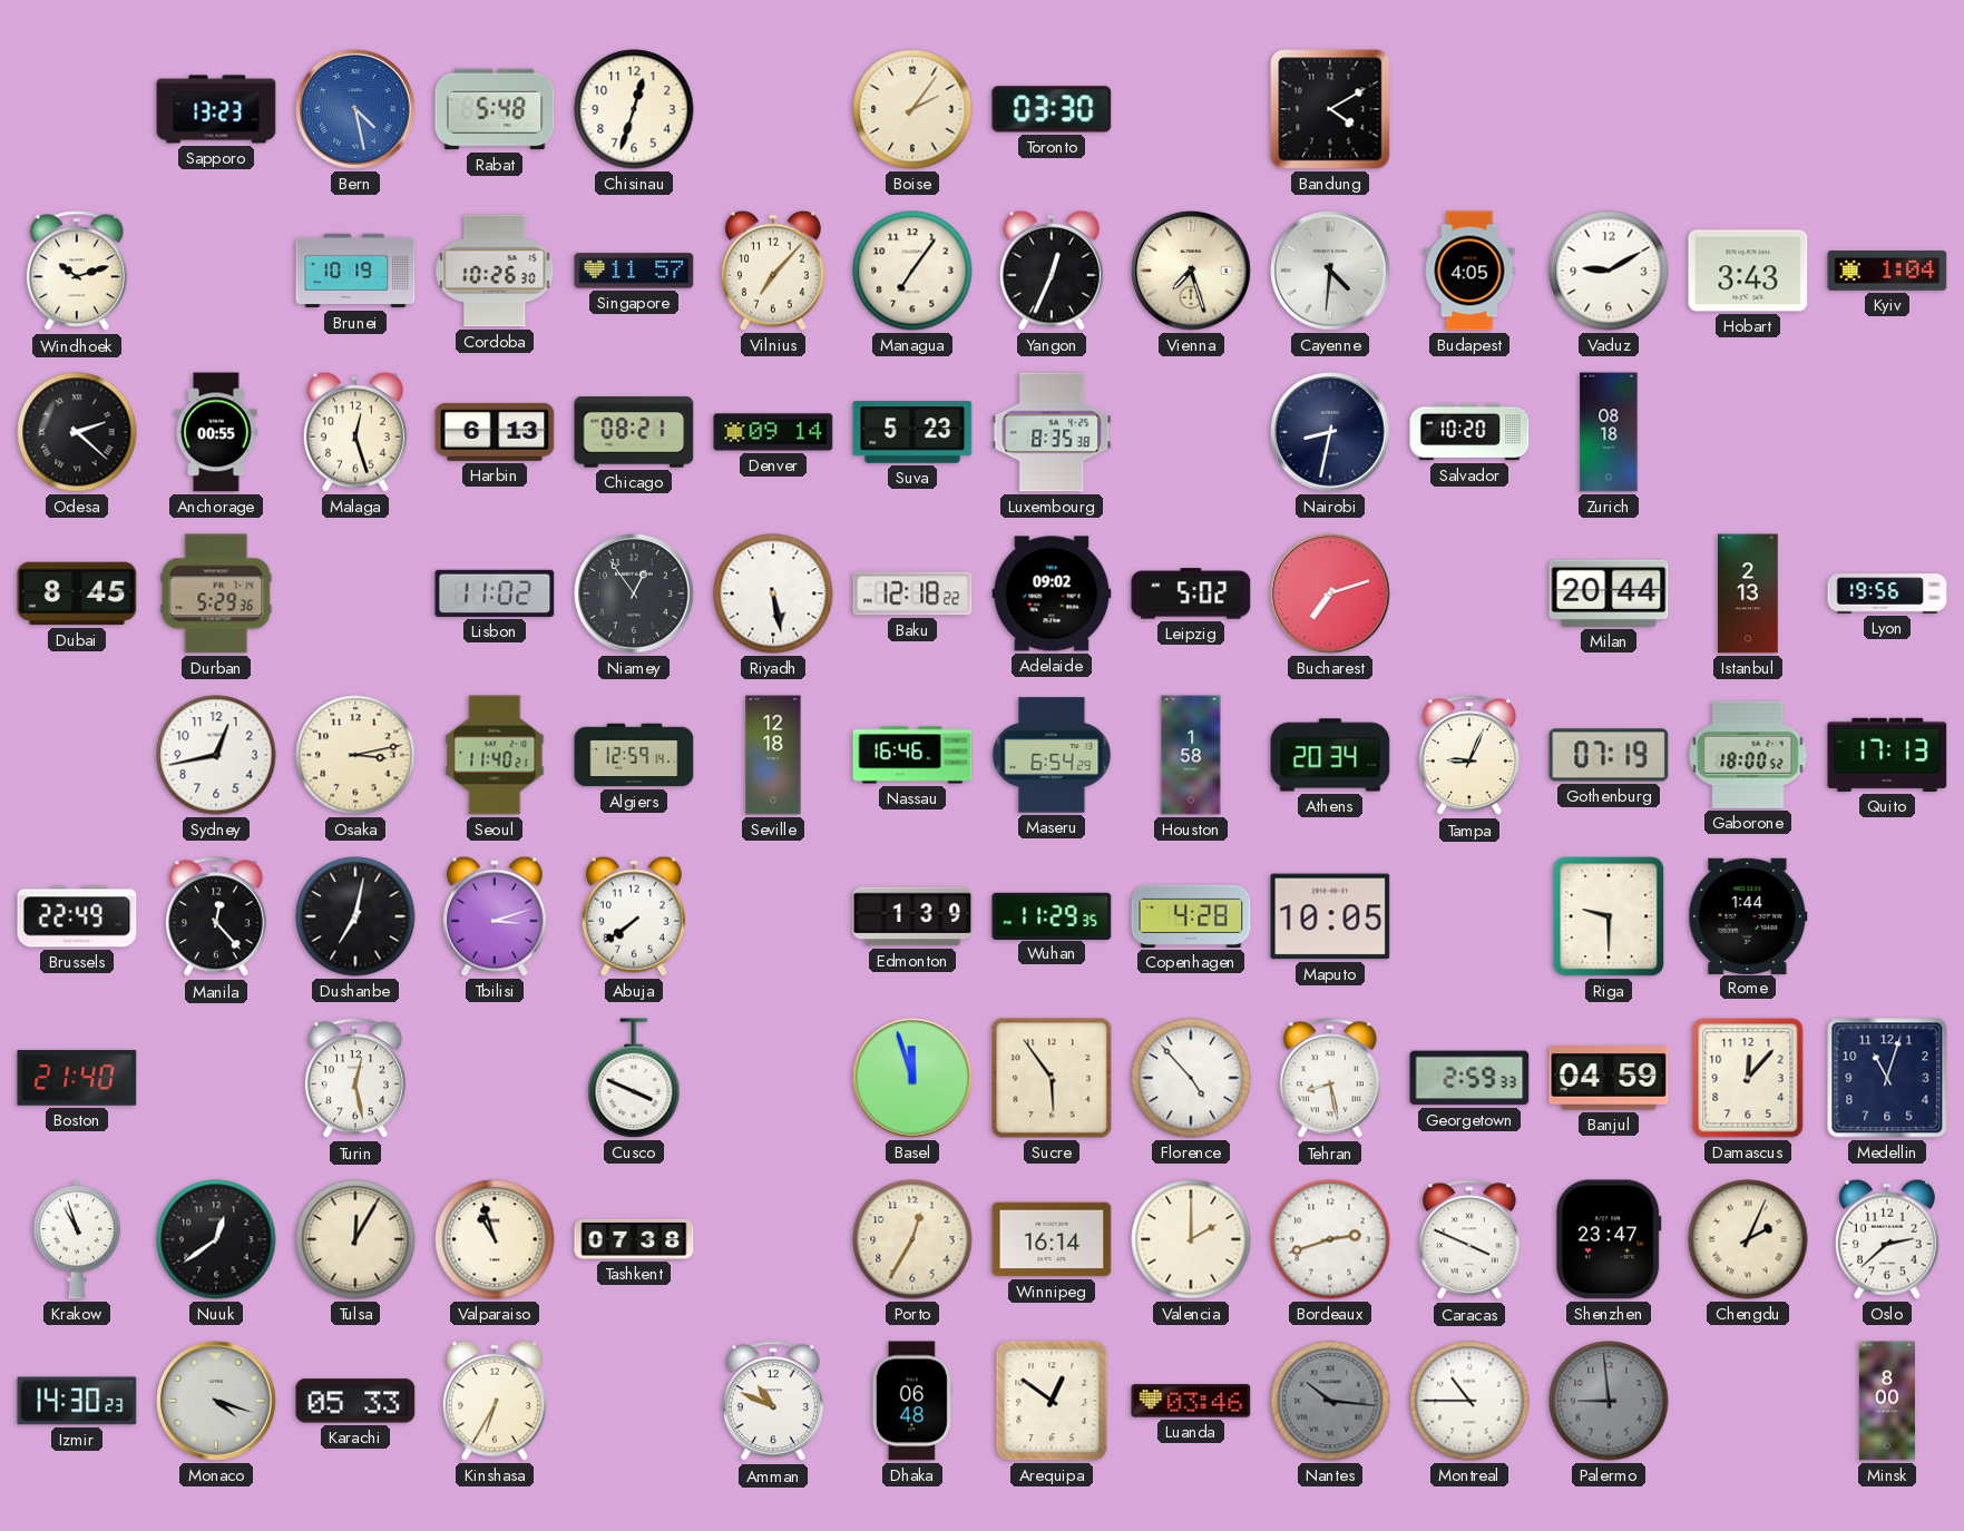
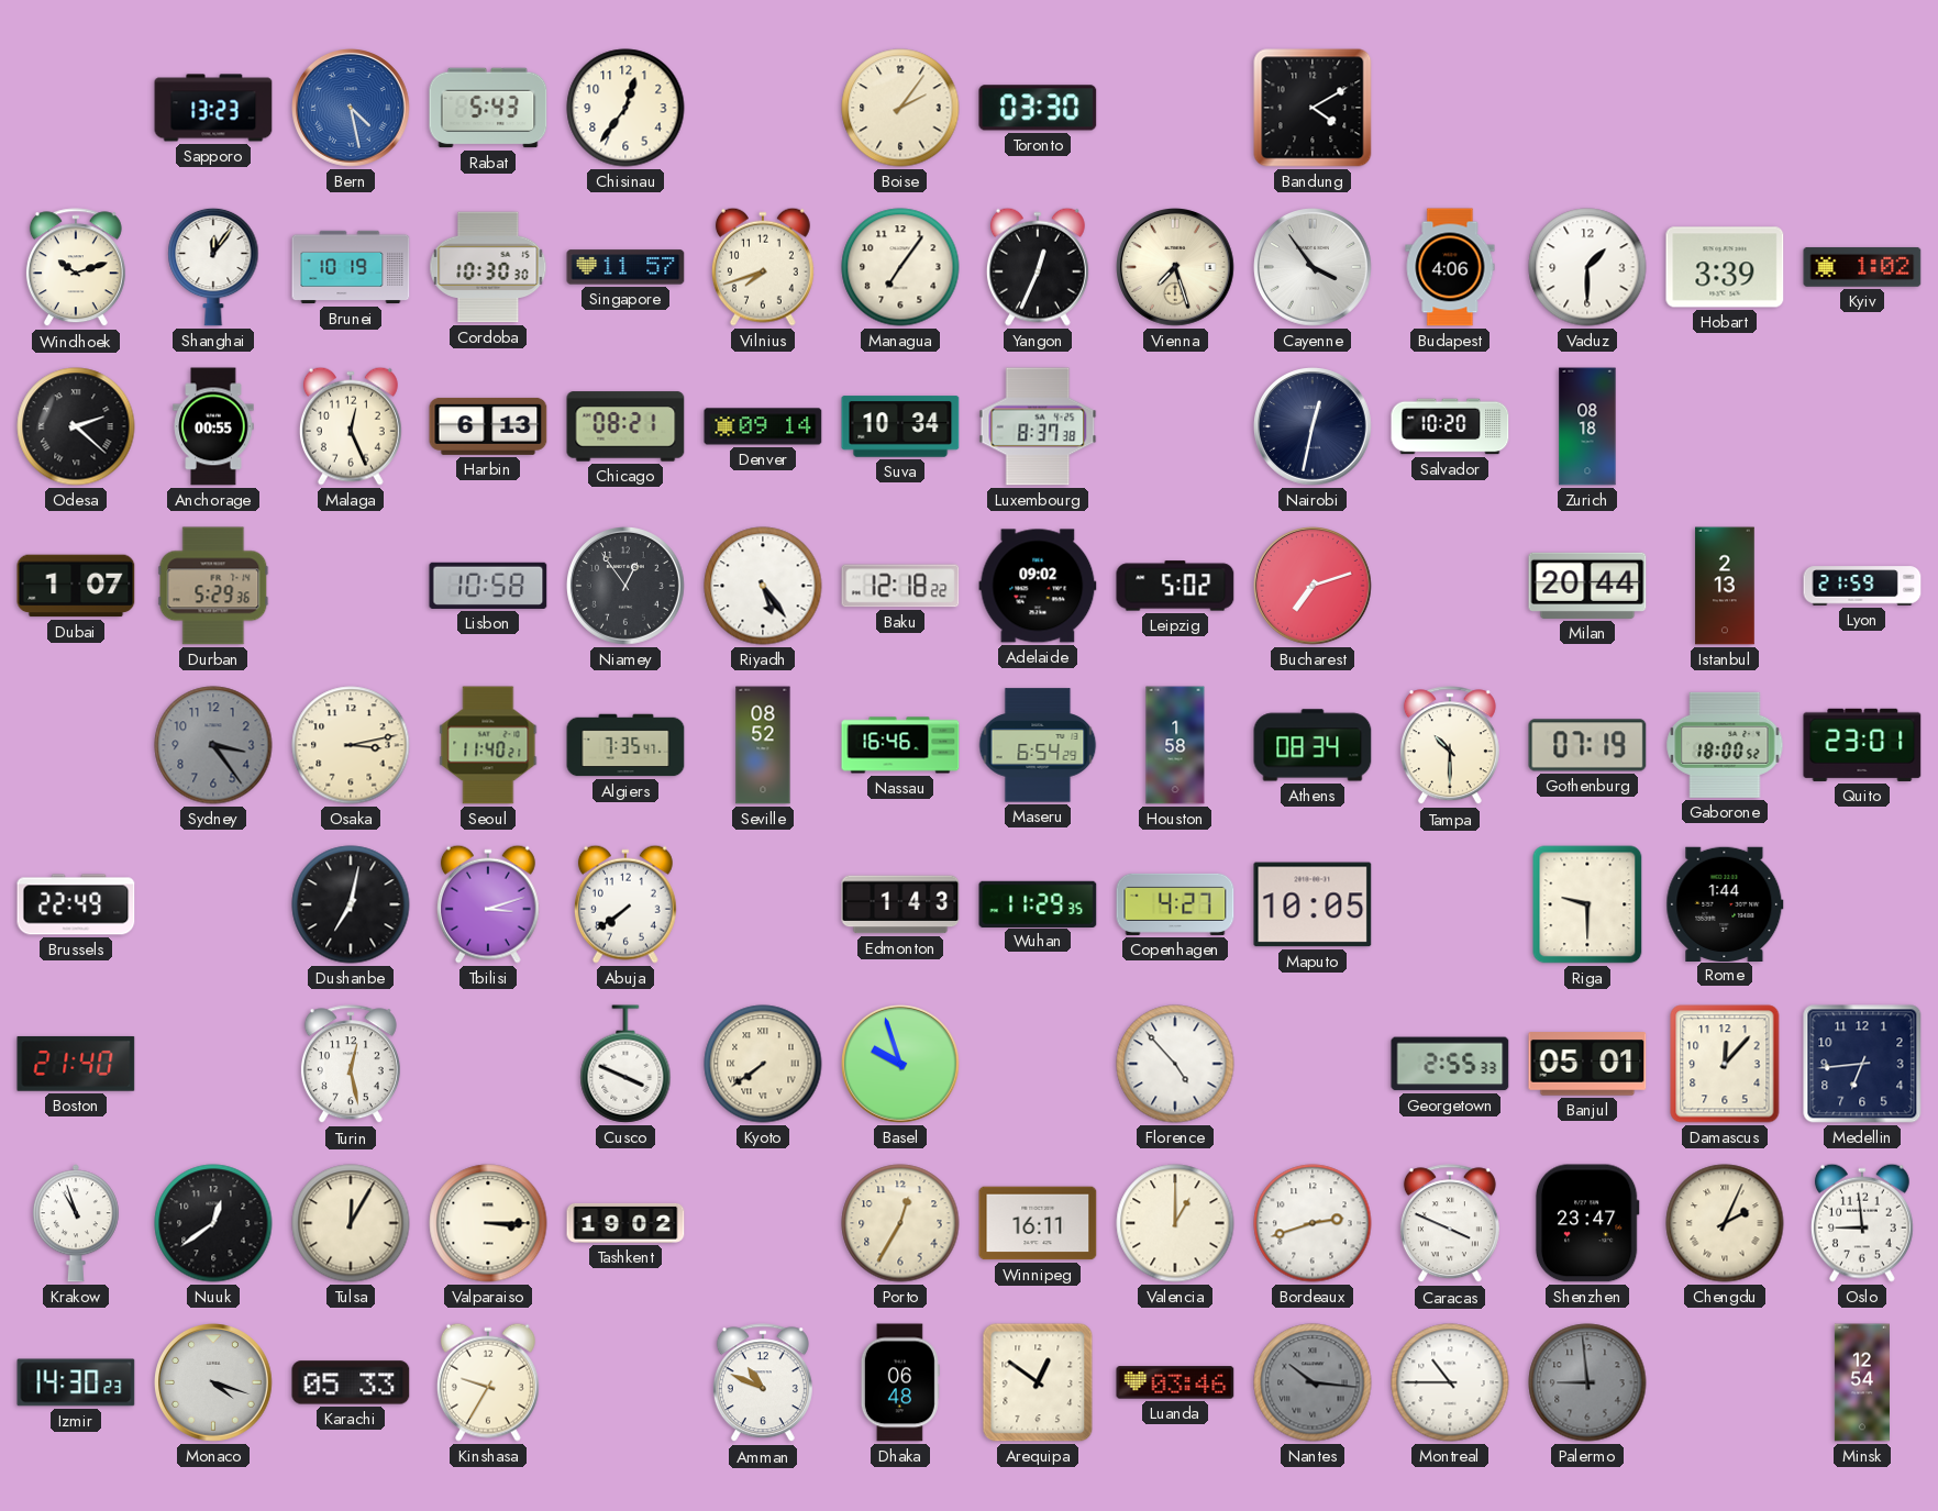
Rabat: 5:48 -> 5:43 (488, 108)
Chisinau: 12:33 -> 12:36 (625, 108)
Shanghai: none -> 12:06 (213, 267)
Cordoba: 10:26 -> 10:30 (488, 267)
Vilnius: 7:07 -> 7:42 (763, 267)
Cayenne: 4:31 -> 3:54 (1314, 268)
Budapest: 4:05 -> 4:06 (1450, 267)
Vaduz: 9:10 -> 1:30 (1587, 267)
Hobart: 3:43 -> 3:39 (1725, 267)
Kyiv: 1:04 -> 1:02 (1862, 267)
Malaga: 12:27 -> 12:26 (351, 426)
Suva: 5:23 -> 10:34 (900, 426)
Luxembourg: 8:35 -> 8:37 (1038, 426)
Nairobi: 8:32 -> 12:32 (1314, 427)
Dubai: 8:45 -> 1:07 (76, 586)
Lisbon: 11:02 -> 10:58 (488, 586)
Riyadh: 5:28 -> 5:24 (763, 586)
Lyon: 19:56 -> 21:59 (1862, 586)
Sydney: 12:43 -> 3:24 (213, 745)
Sydney dial: white -> grey (213, 745)
Algiers: 12:59 -> 7:35 (625, 745)
Seville: 12:18 -> 08:52 (763, 745)
Athens: 20:34 -> 08:34 (1313, 745)
Tampa: 9:04 -> 10:30 (1450, 746)
Quito: 17:13 -> 23:01 (1862, 745)
Manila: 12:23 -> none (216, 917)
Edmonton: 1:39 -> 1:43 (900, 904)
Copenhagen: 4:28 -> 4:27 (1175, 904)
Kyoto: none -> 7:39 (763, 1064)
Basel: 11:57 -> 9:57 (901, 1065)
Sucre: 5:54 -> none (1052, 1078)
Tehran: 8:28 -> none (1330, 1079)
Georgetown: 2:59 -> 2:55 (1450, 1064)
Banjul: 04:59 -> 05:01 (1587, 1064)
Medellin: 11:03 -> 6:44 (1862, 1064)
Valparaiso: 10:57 -> 3:15 (488, 1223)
Tashkent: 07:38 -> 19:02 (625, 1223)
Winnipeg: 16:14 -> 16:11 (1038, 1223)
Valencia: 2:00 -> 1:00 (1175, 1223)
Oslo: 2:38 -> 8:59 (1862, 1223)
Kinshasa: 6:35 -> 9:35 (488, 1382)
Minsk: 8:00 -> 12:54 (1862, 1382)
